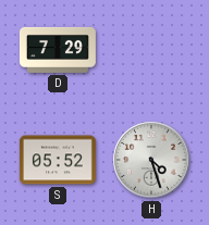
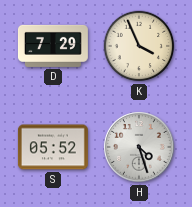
K: none -> 3:56 (139, 46)
